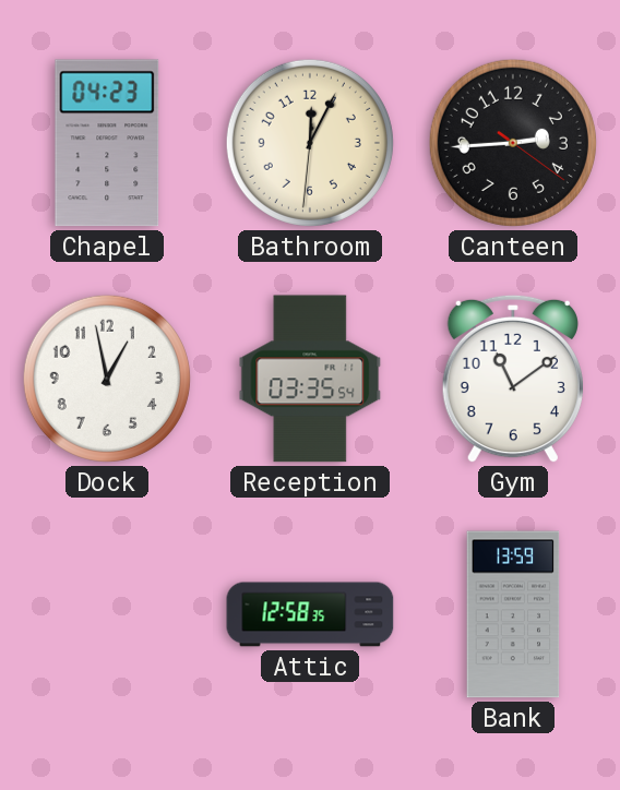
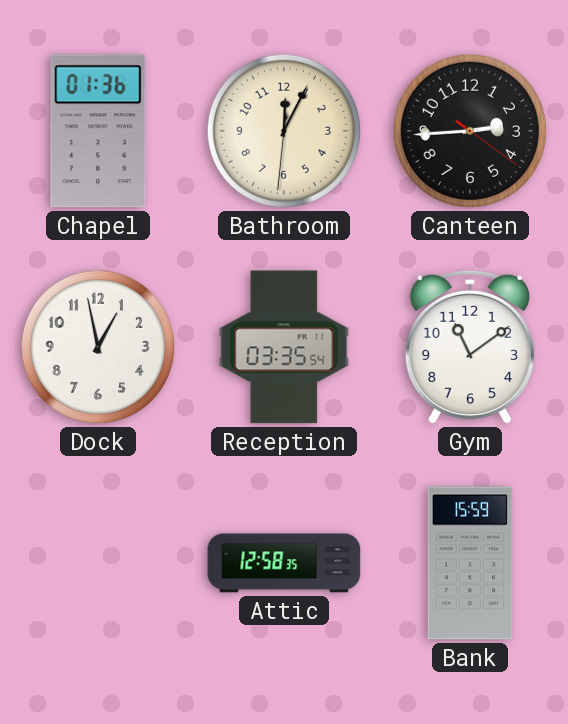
Chapel: 04:23 -> 01:36 (98, 131)
Bank: 13:59 -> 15:59 (470, 563)
